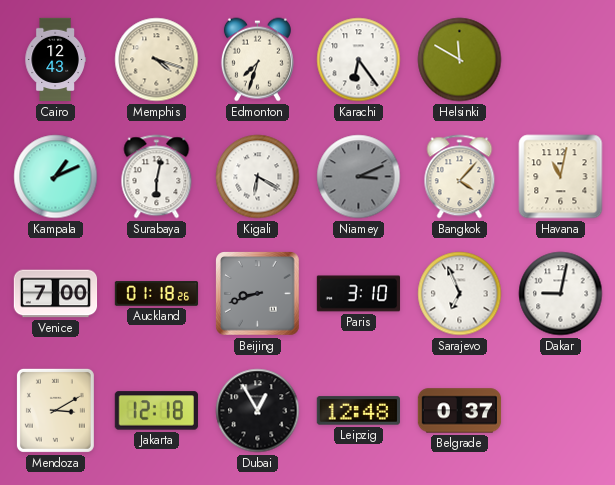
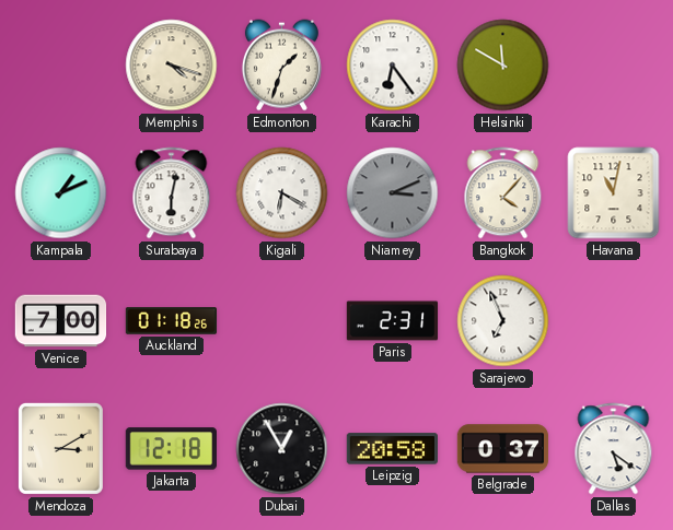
Cairo: 12:43 -> none (55, 60)
Edmonton: 7:33 -> 1:33 (281, 66)
Beijing: 8:42 -> none (258, 294)
Paris: 3:10 -> 2:31 (393, 321)
Dakar: 9:02 -> none (561, 294)
Leipzig: 12:48 -> 20:58 (392, 449)
Dallas: none -> 5:21 (614, 449)
